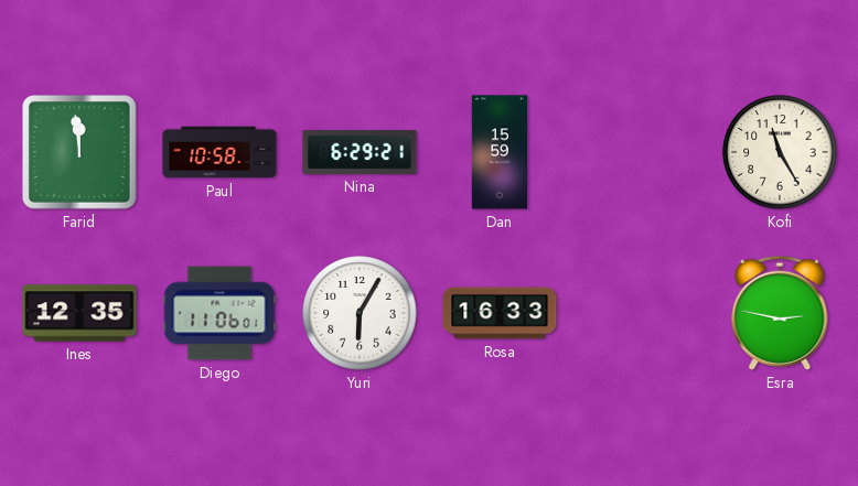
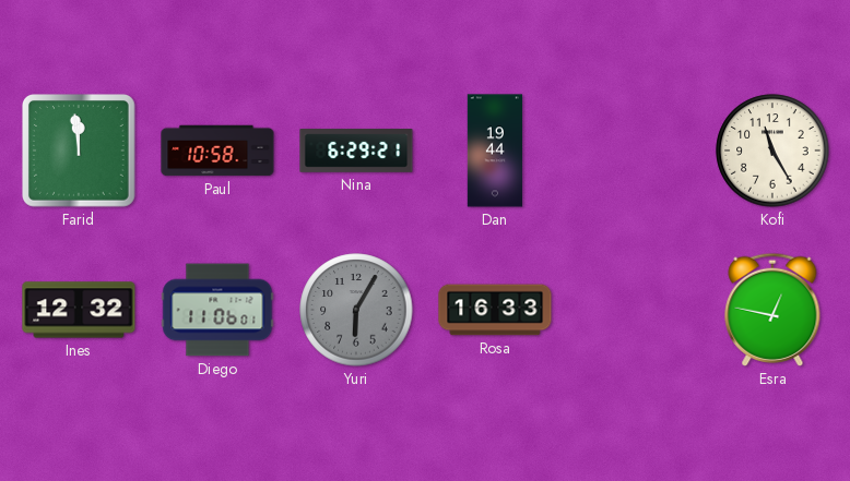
Dan: 15:59 -> 19:44 (495, 151)
Ines: 12:35 -> 12:32 (79, 310)
Yuri dial: white -> grey (356, 310)
Esra: 2:47 -> 12:47 (772, 310)
